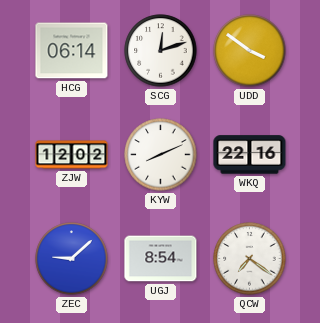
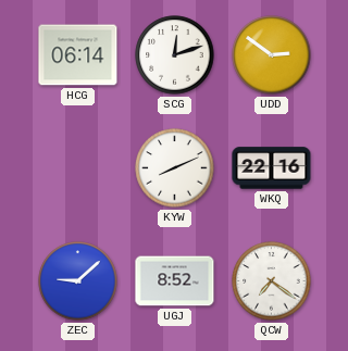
UDD: 3:51 -> 2:51 (272, 55)
ZJW: 12:02 -> none (72, 155)
UGJ: 8:54 -> 8:52 (175, 281)
